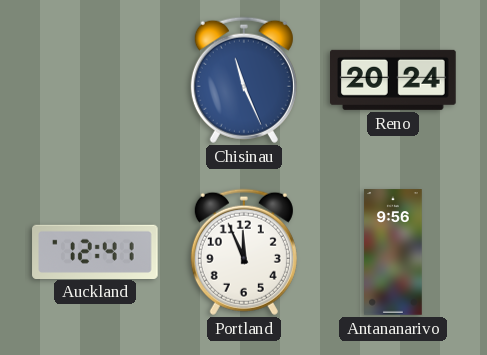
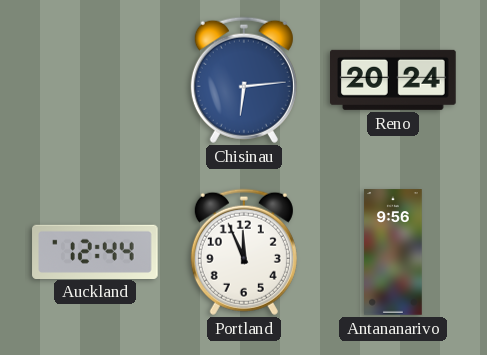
Chisinau: 11:26 -> 6:14 (244, 80)
Auckland: 12:41 -> 12:44 (95, 251)
